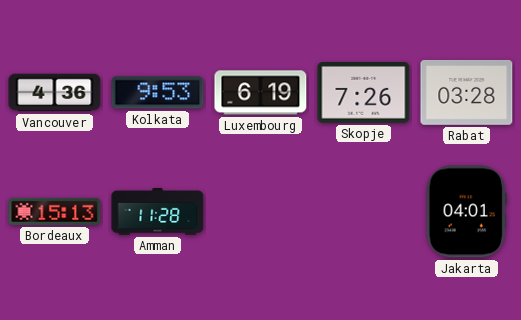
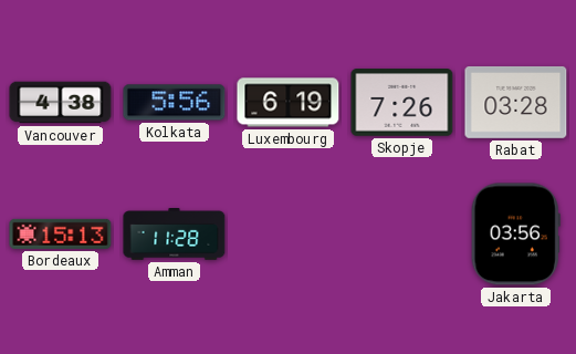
Vancouver: 4:36 -> 4:38 (61, 103)
Kolkata: 9:53 -> 5:56 (175, 103)
Jakarta: 04:01 -> 03:56 (515, 235)
